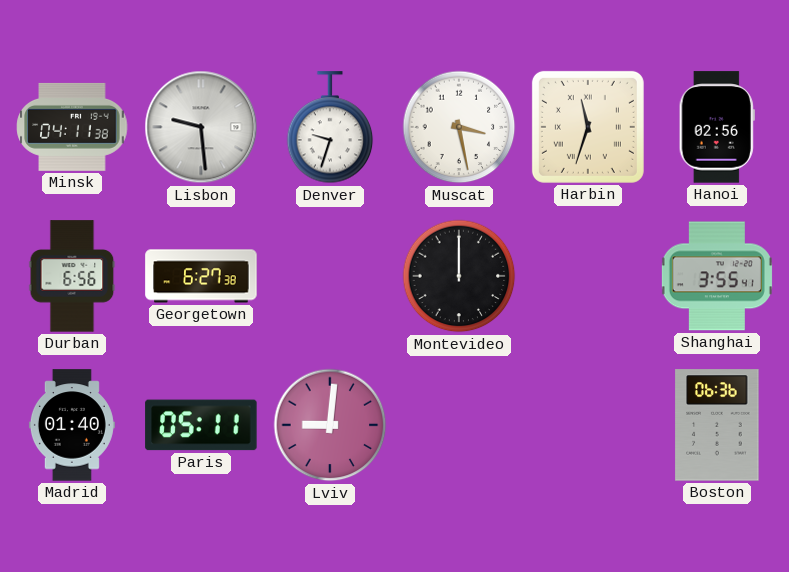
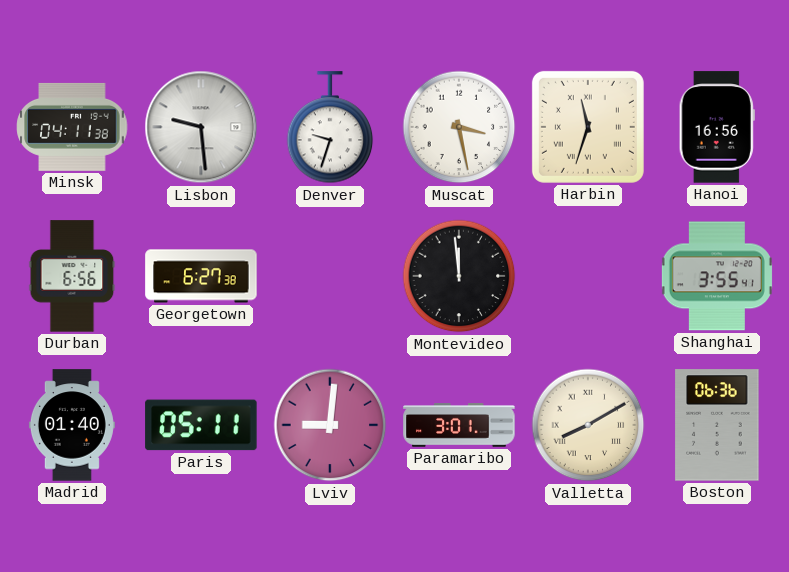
Hanoi: 02:56 -> 16:56 (717, 127)
Montevideo: 12:00 -> 11:59 (459, 276)
Paramaribo: none -> 3:01 (459, 425)
Valletta: none -> 8:10 (588, 425)
